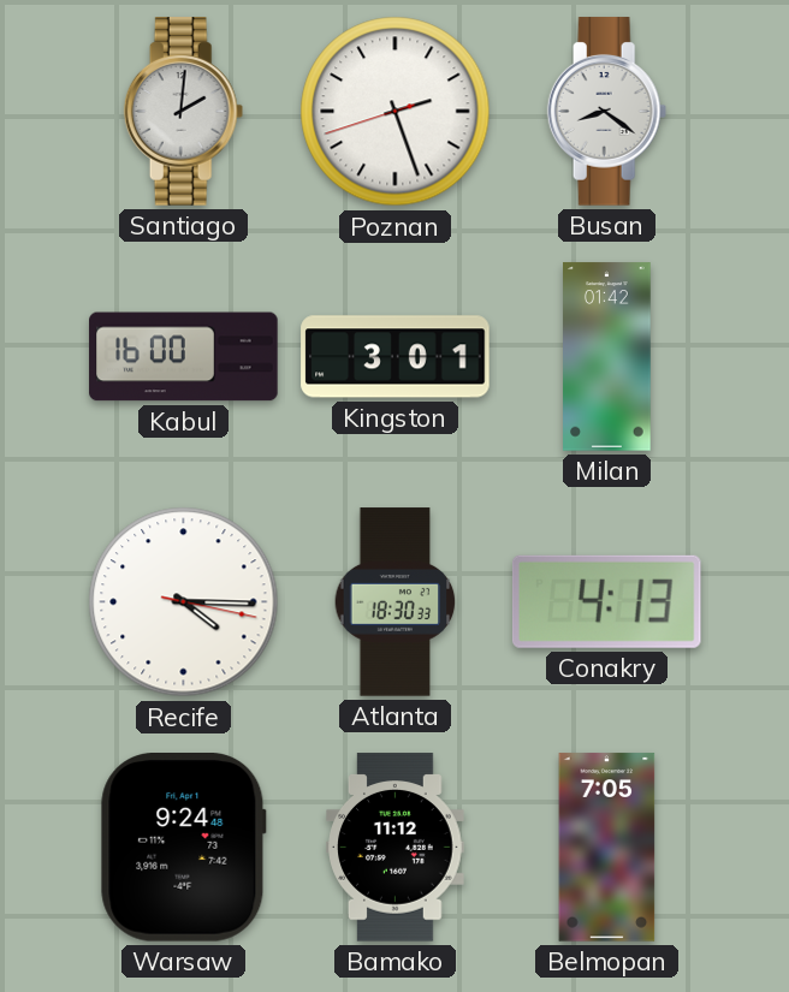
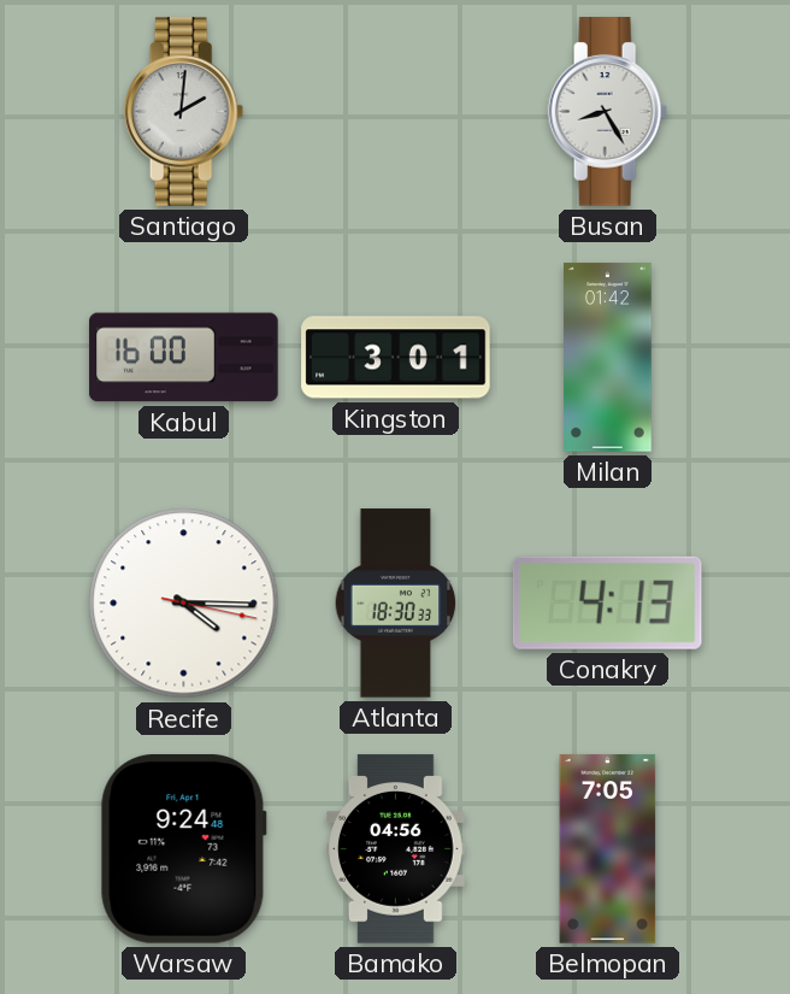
Poznan: 2:26 -> none (396, 112)
Busan: 8:21 -> 8:25 (608, 112)
Bamako: 11:12 -> 04:56 (396, 849)
